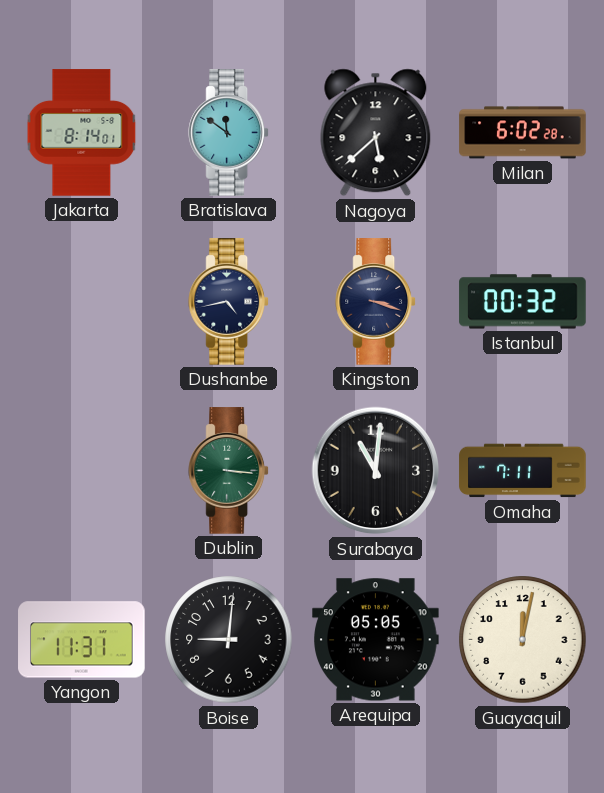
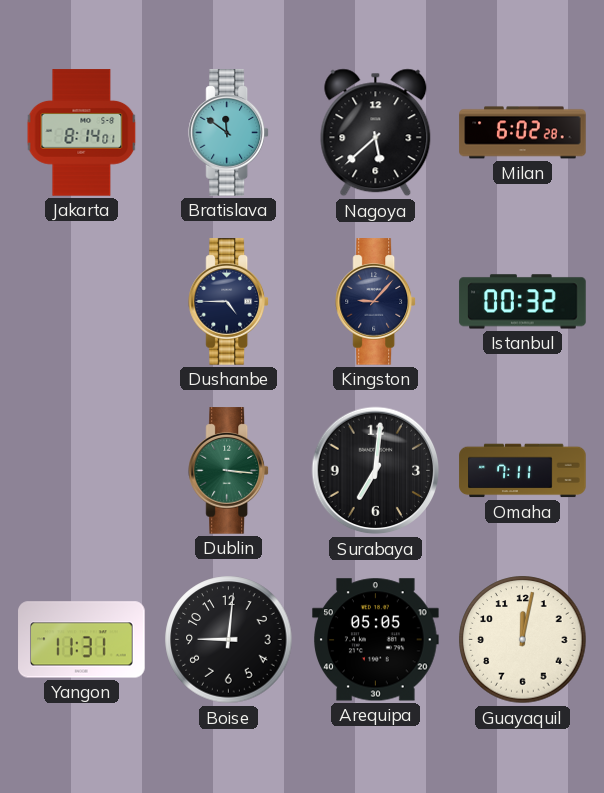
Dushanbe: 4:43 -> 4:45 (229, 302)
Kingston: 3:18 -> 9:07 (376, 302)
Surabaya: 11:01 -> 7:01 (376, 471)
